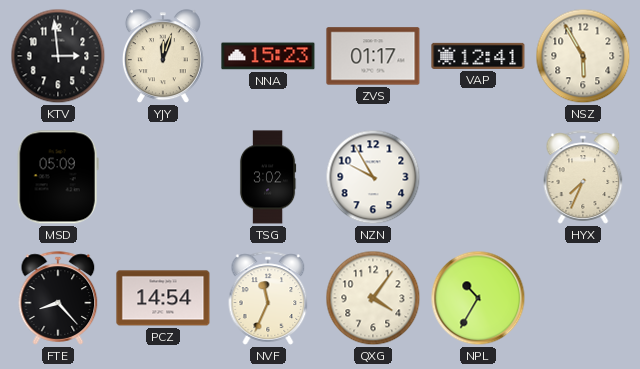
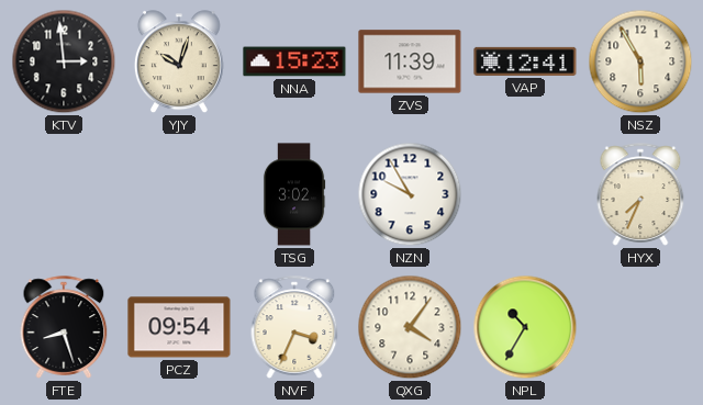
YJY: 12:03 -> 10:03 (179, 63)
ZVS: 01:17 -> 11:39 (410, 61)
MSD: 05:09 -> none (58, 177)
FTE: 8:23 -> 8:27 (64, 327)
PCZ: 14:54 -> 09:54 (179, 327)
NVF: 11:34 -> 3:34 (294, 327)
